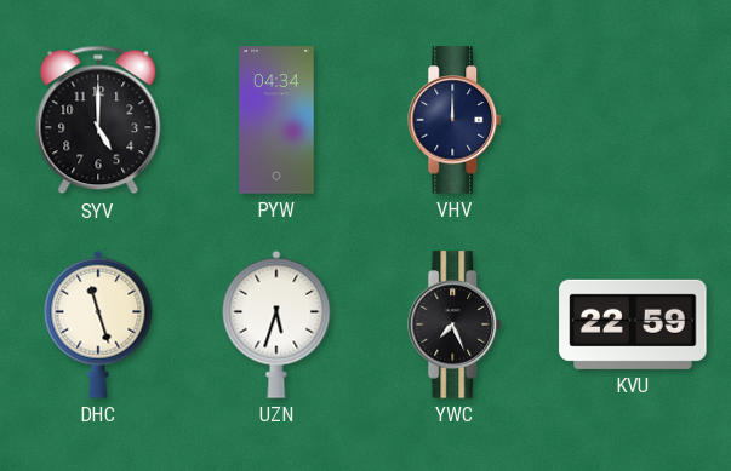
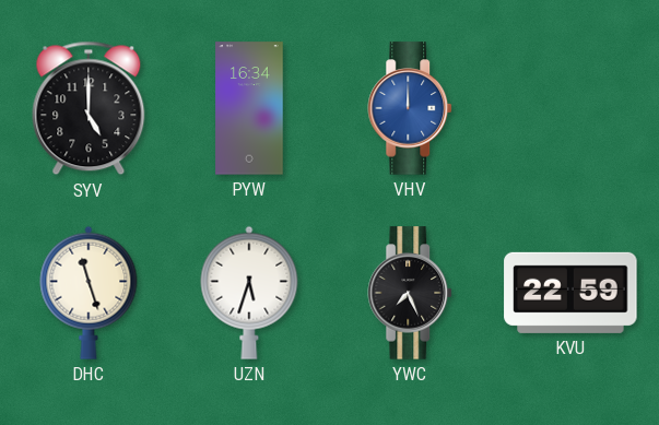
PYW: 04:34 -> 16:34 (249, 108)
VHV dial: navy -> blue (411, 108)
